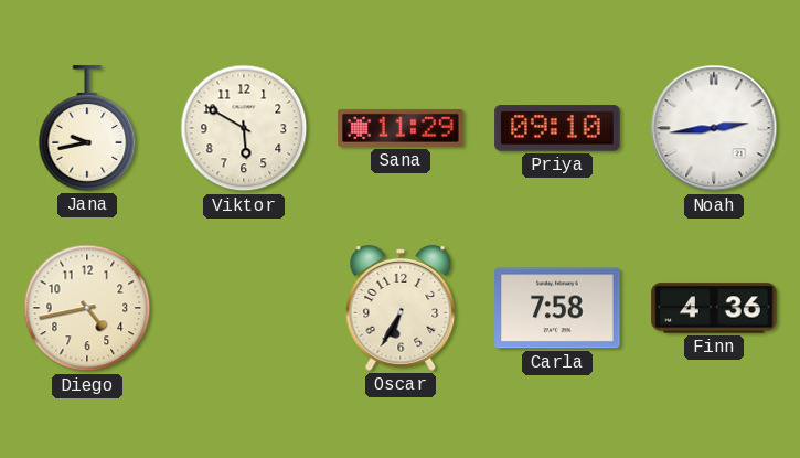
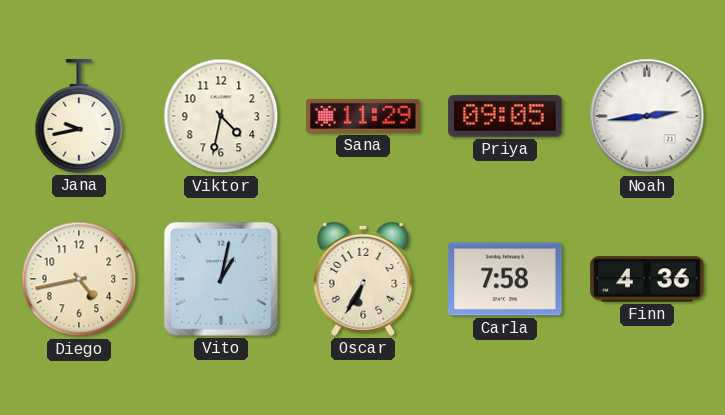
Viktor: 5:50 -> 4:32 (221, 116)
Priya: 09:10 -> 09:05 (505, 116)
Vito: none -> 1:02 (221, 279)
